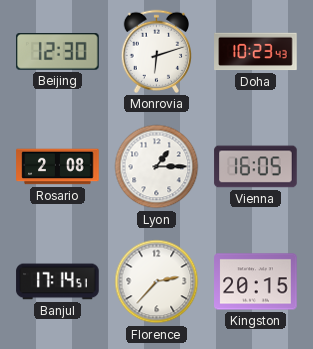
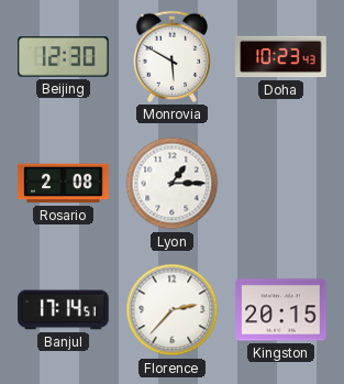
Monrovia: 6:12 -> 5:50 (171, 56)
Vienna: 16:05 -> none (256, 167)
